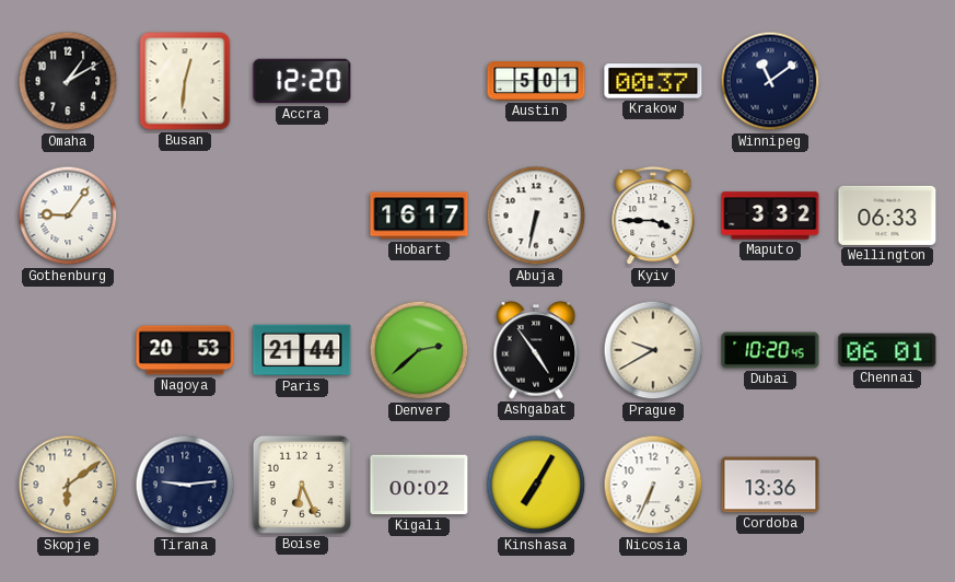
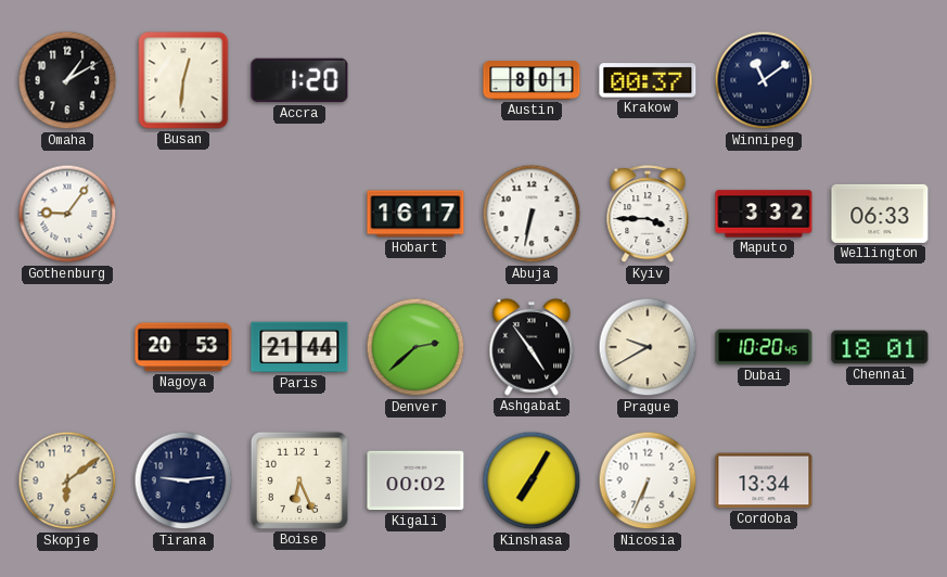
Accra: 12:20 -> 1:20 (299, 80)
Austin: 5:01 -> 8:01 (532, 81)
Chennai: 06:01 -> 18:01 (880, 347)
Cordoba: 13:36 -> 13:34 (764, 480)
